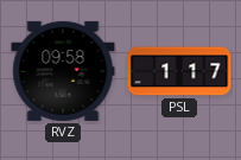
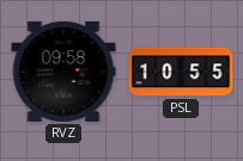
PSL: 1:17 -> 10:55 (181, 72)
